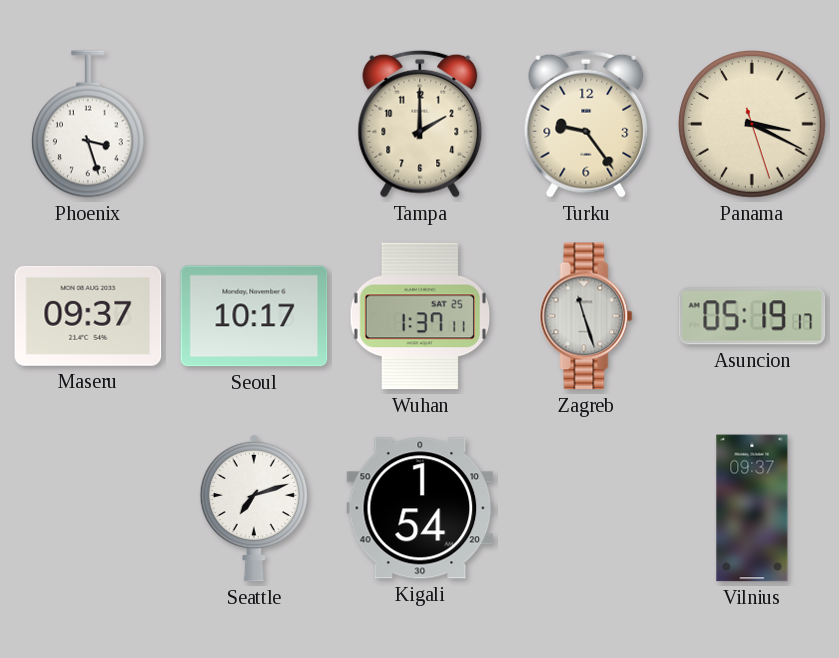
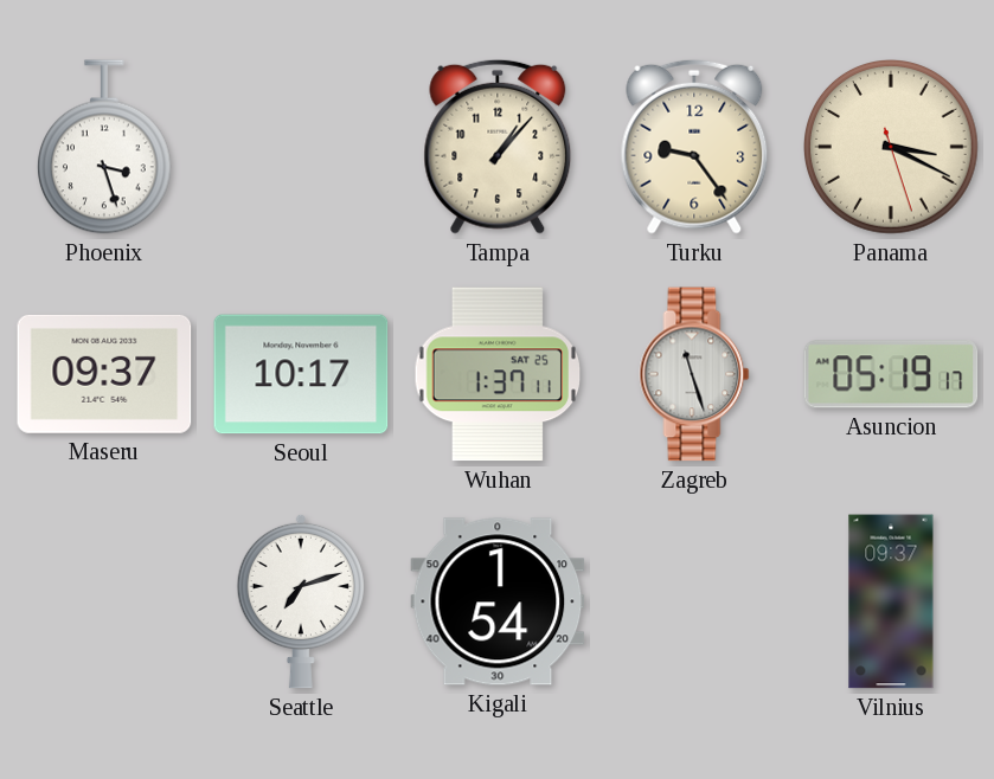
Tampa: 2:00 -> 1:07 (498, 147)
